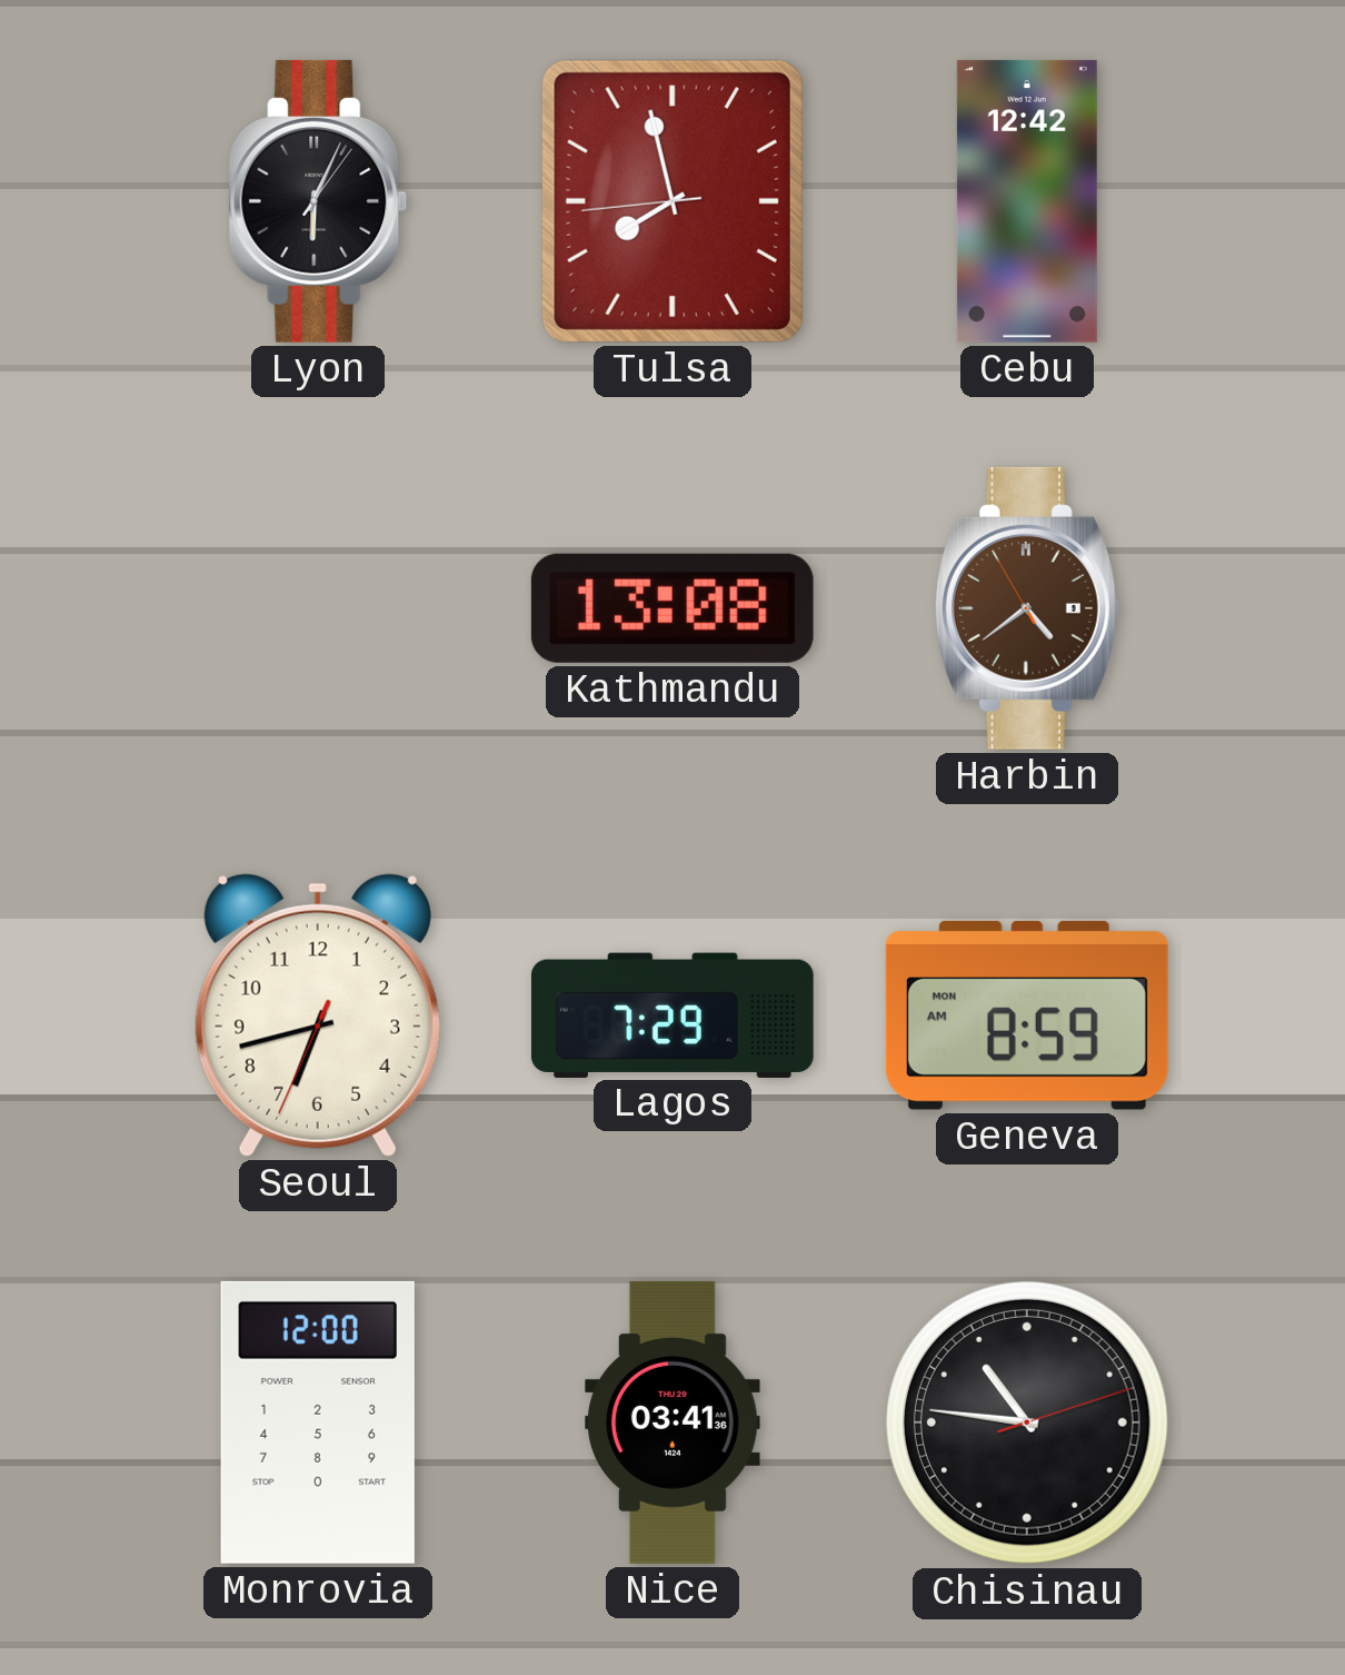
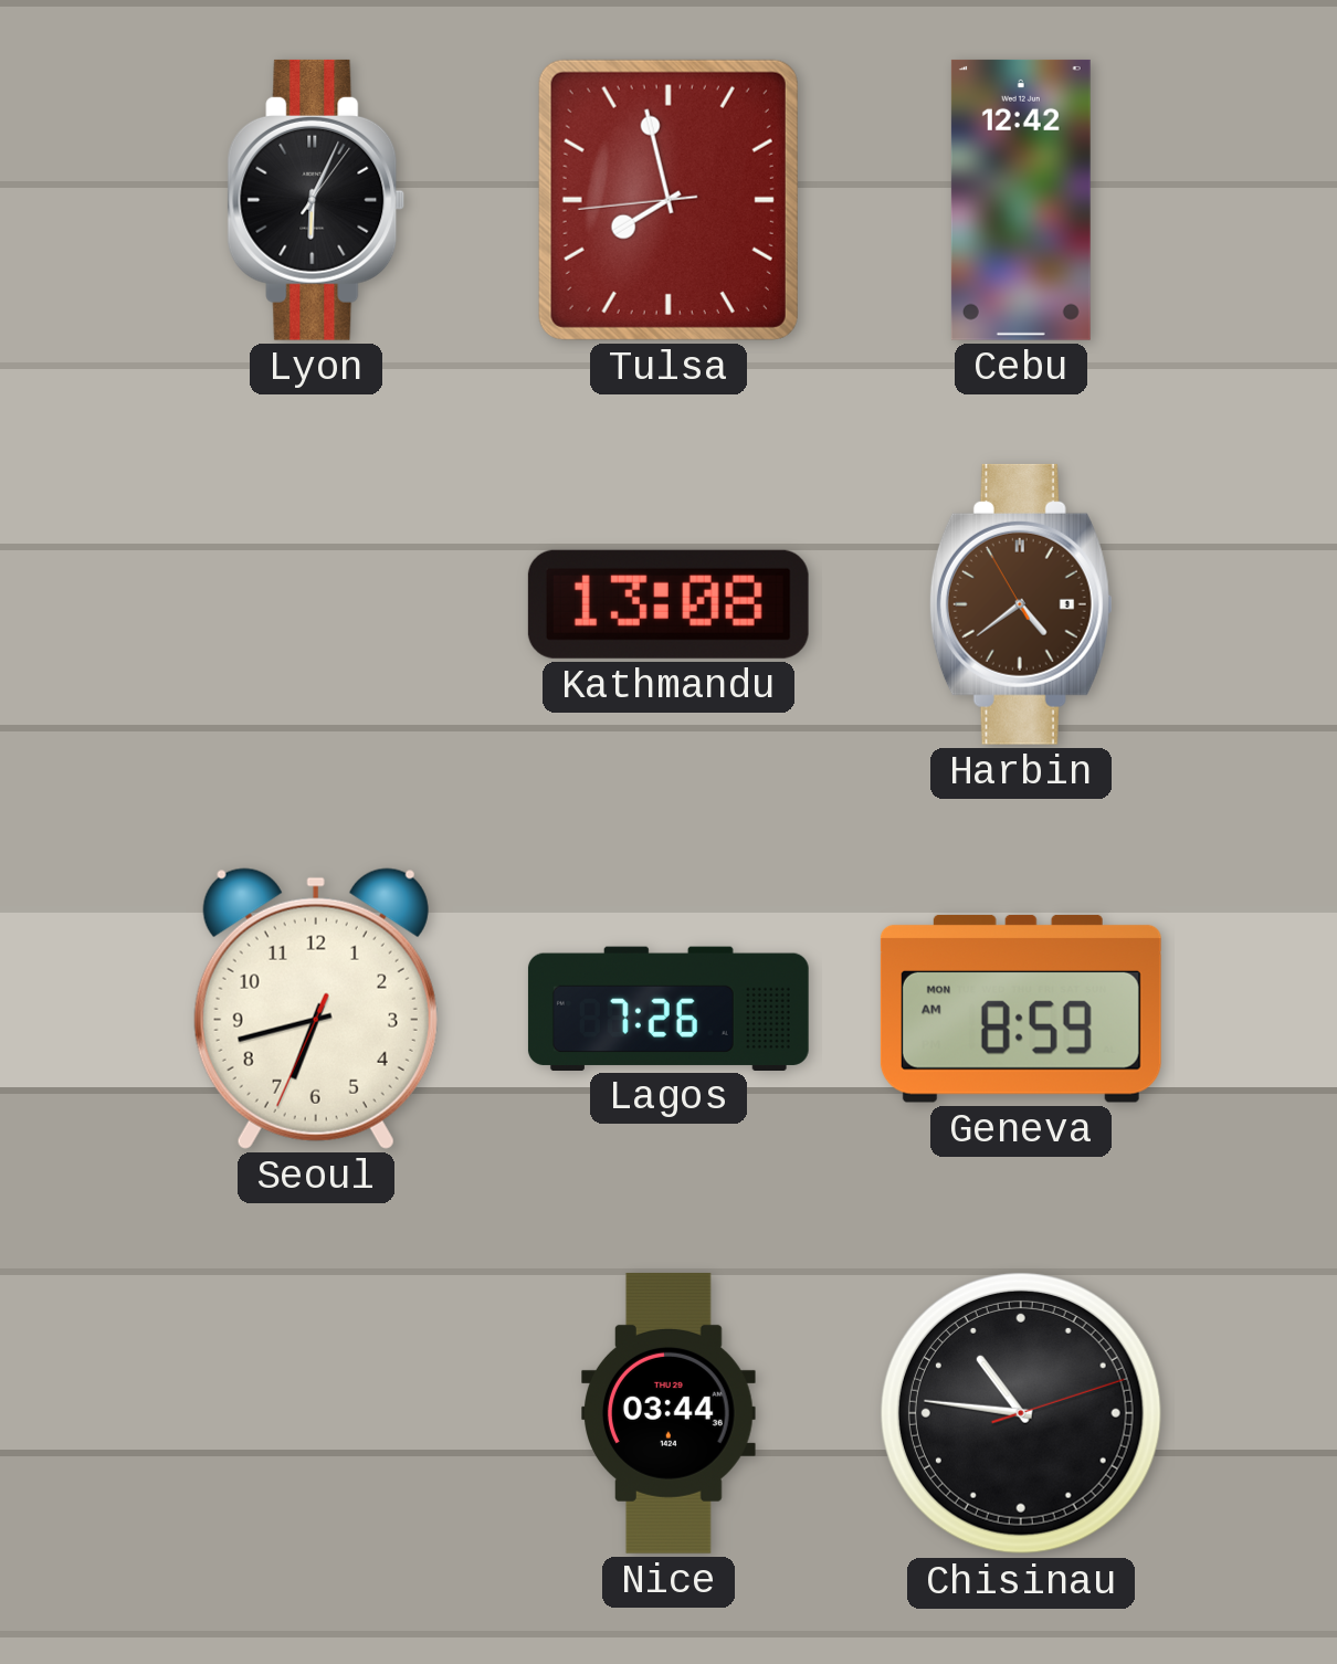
Lagos: 7:29 -> 7:26 (668, 1008)
Monrovia: 12:00 -> none (318, 1423)
Nice: 03:41 -> 03:44 (670, 1413)
